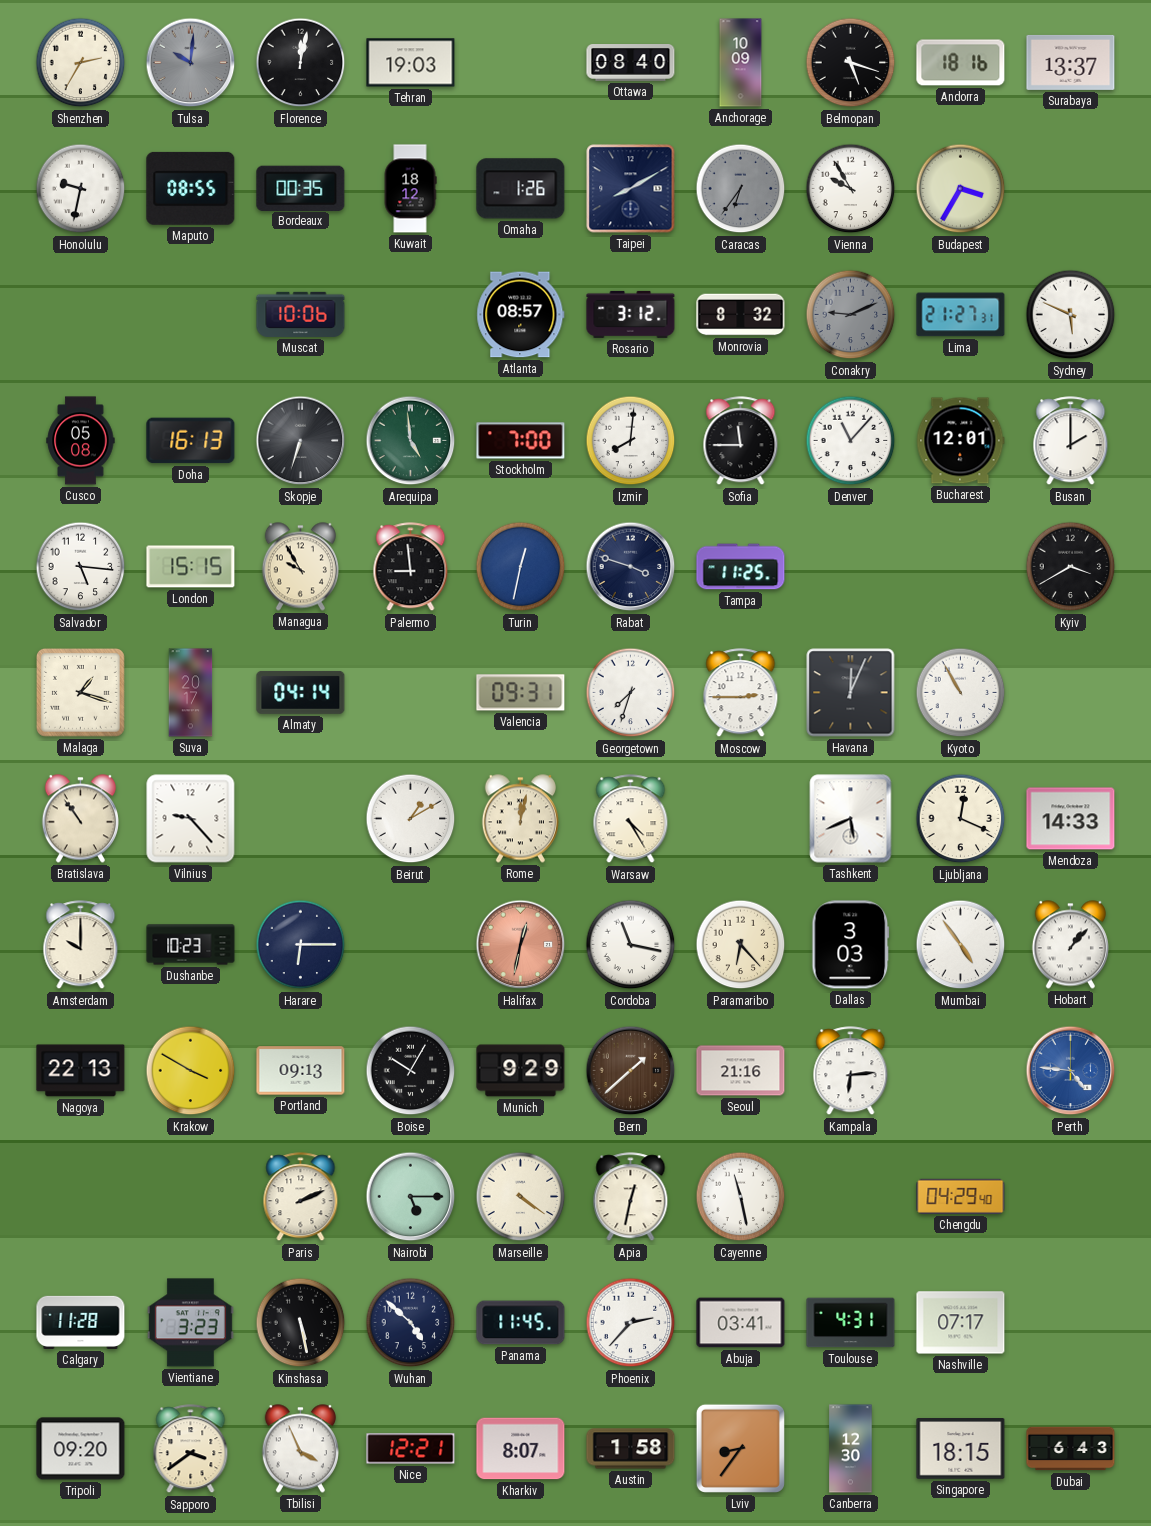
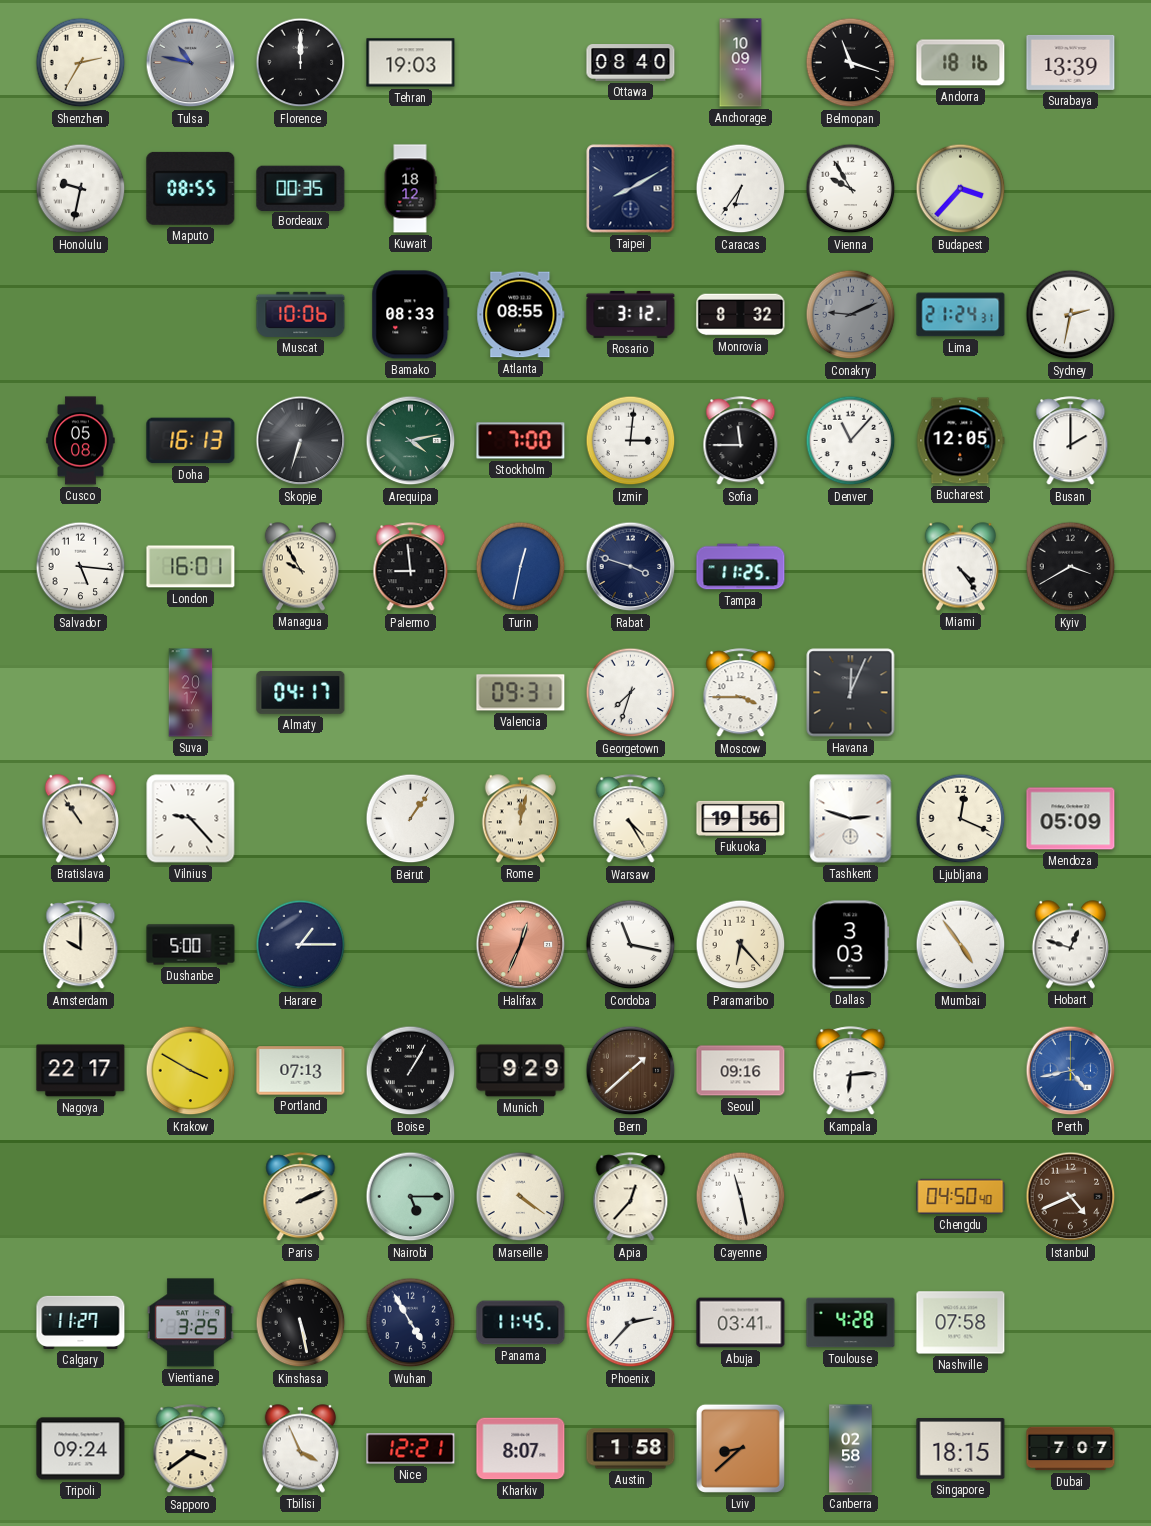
Tulsa: 10:01 -> 10:47 (191, 63)
Florence: 12:02 -> 12:00 (301, 63)
Belmopan: 5:18 -> 11:18 (851, 63)
Surabaya: 13:37 -> 13:39 (1071, 62)
Omaha: 1:26 -> none (521, 189)
Caracas dial: grey -> white (741, 189)
Budapest: 3:35 -> 3:37 (961, 189)
Bamako: none -> 08:33 (411, 315)
Atlanta: 08:57 -> 08:55 (521, 315)
Lima: 21:27 -> 21:24 (961, 315)
Sydney: 5:49 -> 2:32 (1071, 315)
Arequipa: 4:59 -> 4:13 (411, 441)
Izmir: 8:01 -> 3:01 (631, 441)
Bucharest: 12:01 -> 12:05 (961, 441)
London: 15:15 -> 16:01 (191, 567)
Miami: none -> 4:24 (960, 567)
Malaga: 1:18 -> none (81, 693)
Almaty: 04:14 -> 04:17 (301, 692)
Moscow: 2:45 -> 3:45 (741, 693)
Kyoto: 10:55 -> none (961, 693)
Beirut: 1:10 -> 1:06 (411, 819)
Fukuoka: none -> 19:56 (741, 818)
Tashkent: 5:41 -> 2:48 (851, 819)
Mendoza: 14:33 -> 05:09 (1071, 819)
Dushanbe: 10:23 -> 5:00 (191, 945)
Harare: 6:15 -> 1:15 (301, 945)
Halifax: 12:32 -> 12:34 (521, 945)
Hobart: 1:07 -> 12:48 (1070, 945)
Nagoya: 22:13 -> 22:17 (81, 1071)
Portland: 09:13 -> 07:13 (301, 1071)
Boise: 10:05 -> 1:05 (411, 1071)
Seoul: 21:16 -> 09:16 (741, 1071)
Perth: 4:46 -> 4:43 (1071, 1071)
Apia: 12:32 -> 12:37 (631, 1197)
Chengdu: 04:29 -> 04:50 (961, 1196)
Istanbul: none -> 4:41 (1071, 1197)
Calgary: 11:28 -> 11:27 (81, 1322)
Vientiane: 3:23 -> 3:25 (190, 1323)
Wuhan: 4:52 -> 4:55 (411, 1323)
Toulouse: 4:31 -> 4:28 (851, 1323)
Nashville: 07:17 -> 07:58 (961, 1323)
Tripoli: 09:20 -> 09:24 (81, 1449)
Lviv: 8:36 -> 8:38 (740, 1448)
Canberra: 12:30 -> 02:58 (851, 1449)
Dubai: 6:43 -> 7:07 (1071, 1449)
